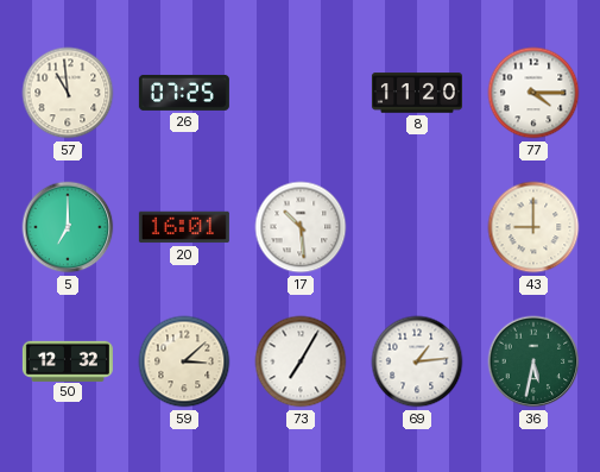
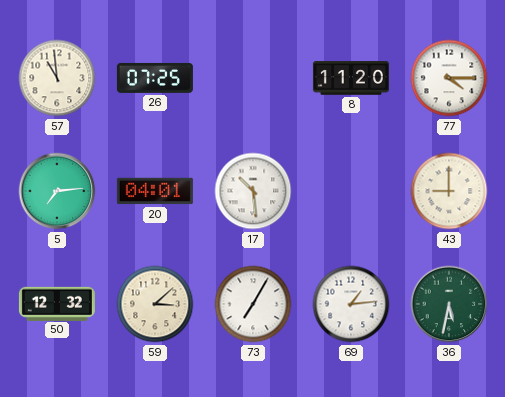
5: 7:00 -> 7:14 (57, 191)
20: 16:01 -> 04:01 (155, 191)
